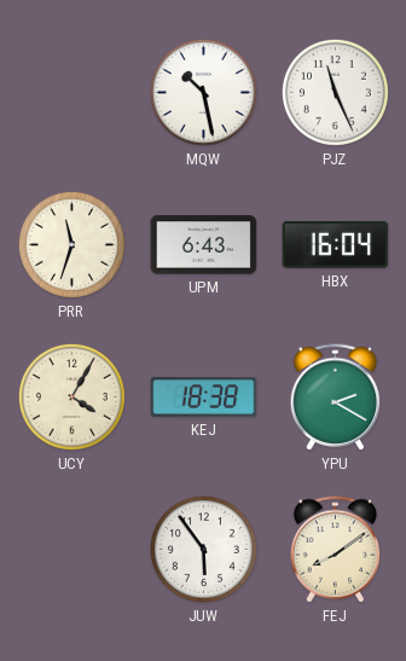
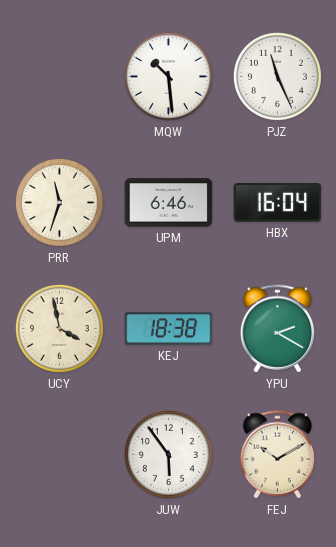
MQW: 10:28 -> 10:29 (168, 76)
UPM: 6:43 -> 6:46 (169, 203)
UCY: 4:05 -> 3:58 (59, 328)
FEJ: 8:09 -> 10:10 (278, 455)
